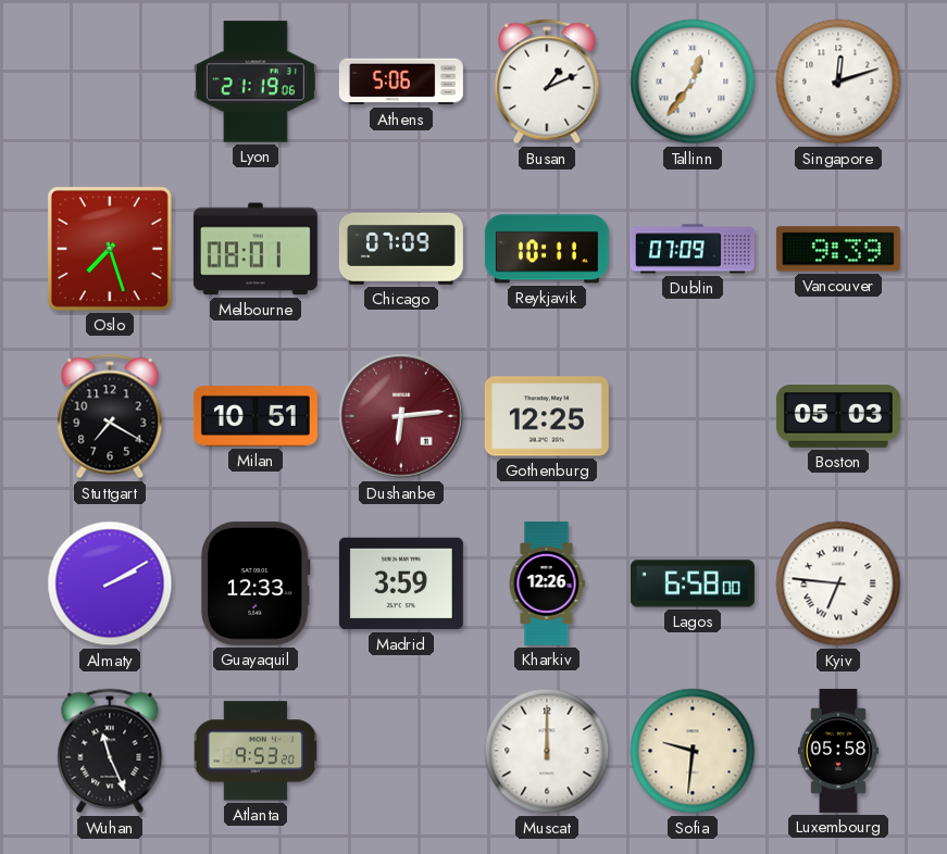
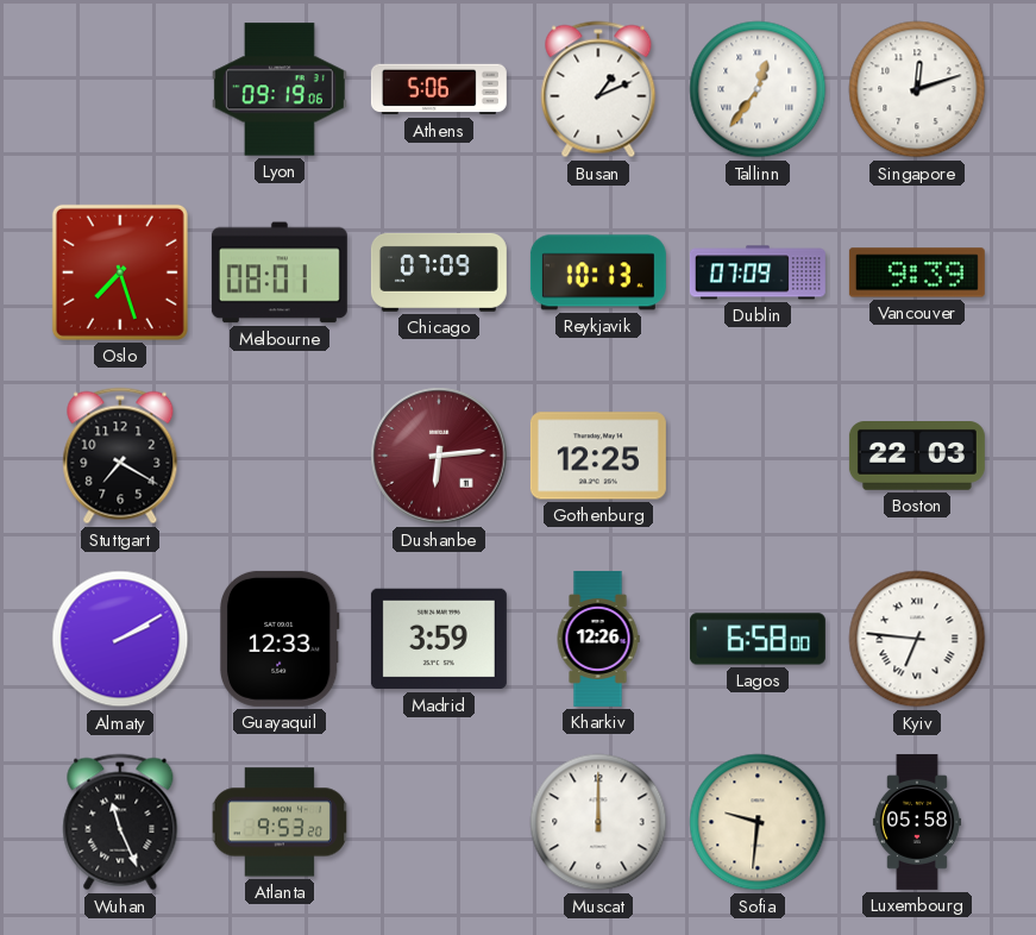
Lyon: 21:19 -> 09:19 (280, 89)
Reykjavik: 10:11 -> 10:13 (598, 272)
Milan: 10:51 -> none (256, 416)
Boston: 05:03 -> 22:03 (917, 457)
